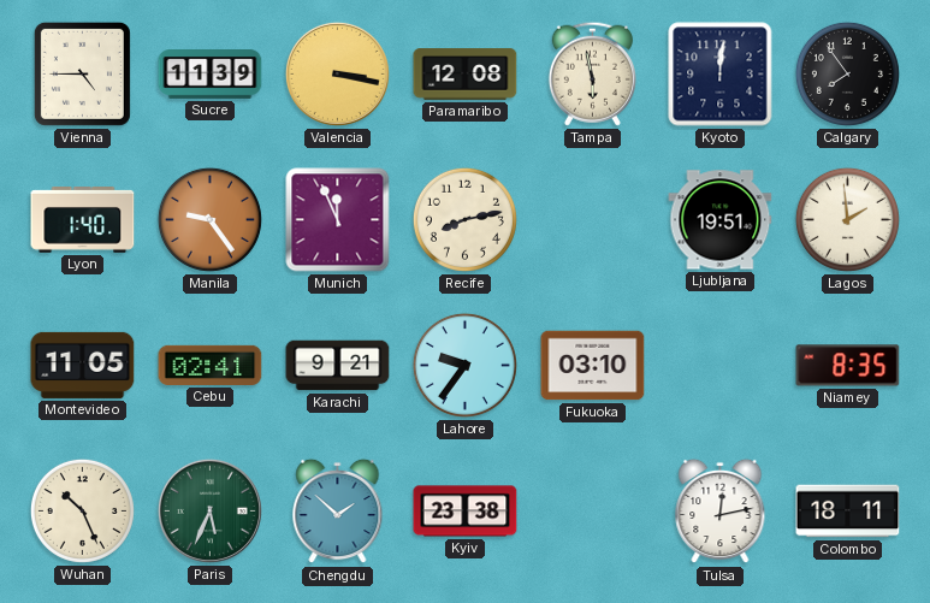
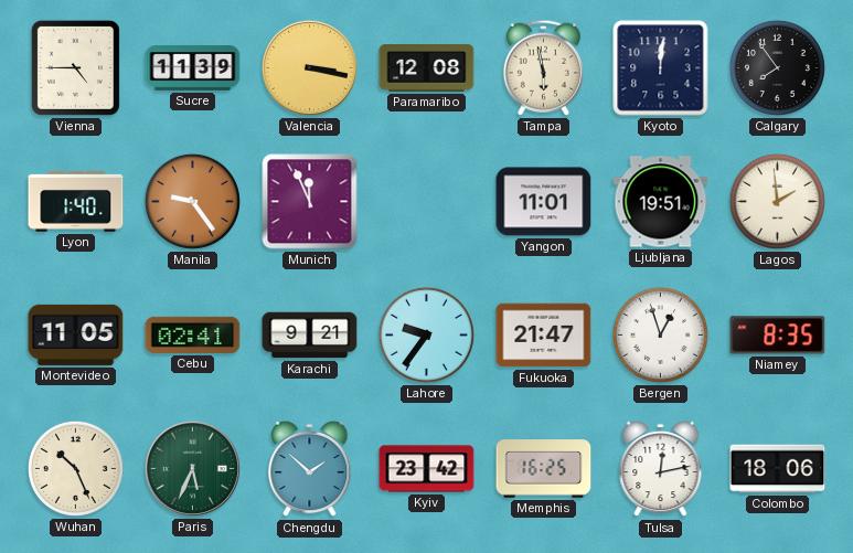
Recife: 8:13 -> none (464, 219)
Yangon: none -> 11:01 (544, 202)
Fukuoka: 03:10 -> 21:47 (544, 336)
Bergen: none -> 12:57 (660, 334)
Kyiv: 23:38 -> 23:42 (427, 469)
Memphis: none -> 16:25 (544, 469)
Colombo: 18:11 -> 18:06 (778, 469)
